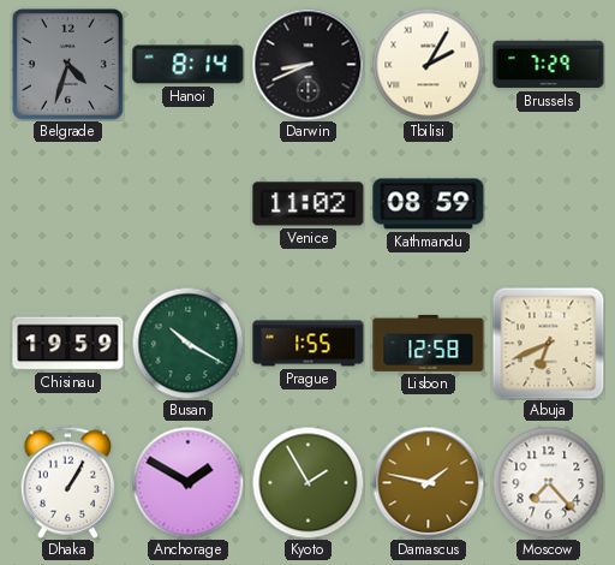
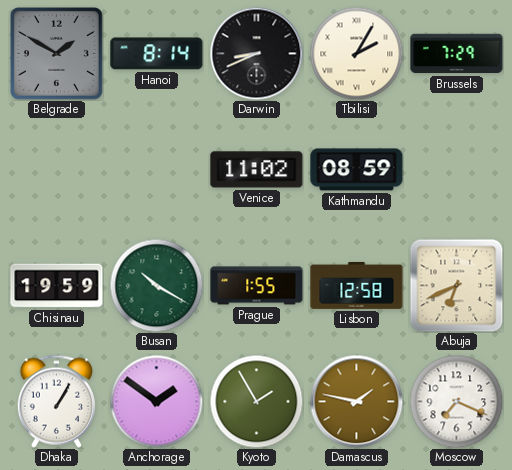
Belgrade: 4:33 -> 1:50 (56, 53)
Anchorage: 1:50 -> 1:51 (156, 401)
Moscow: 7:23 -> 7:19 (456, 401)
